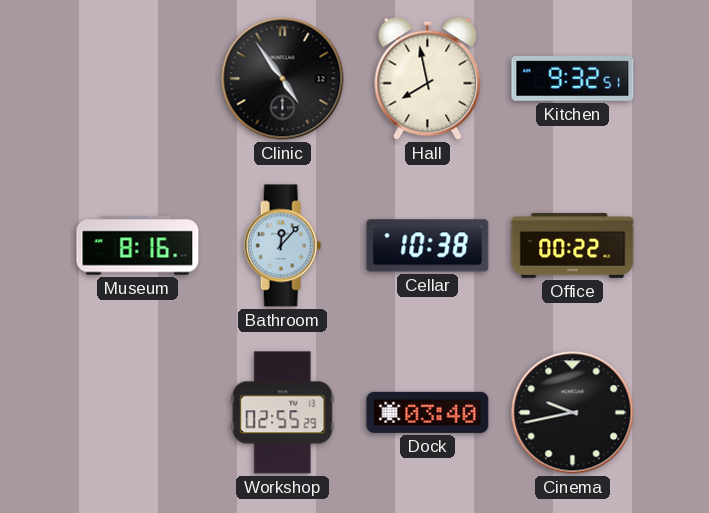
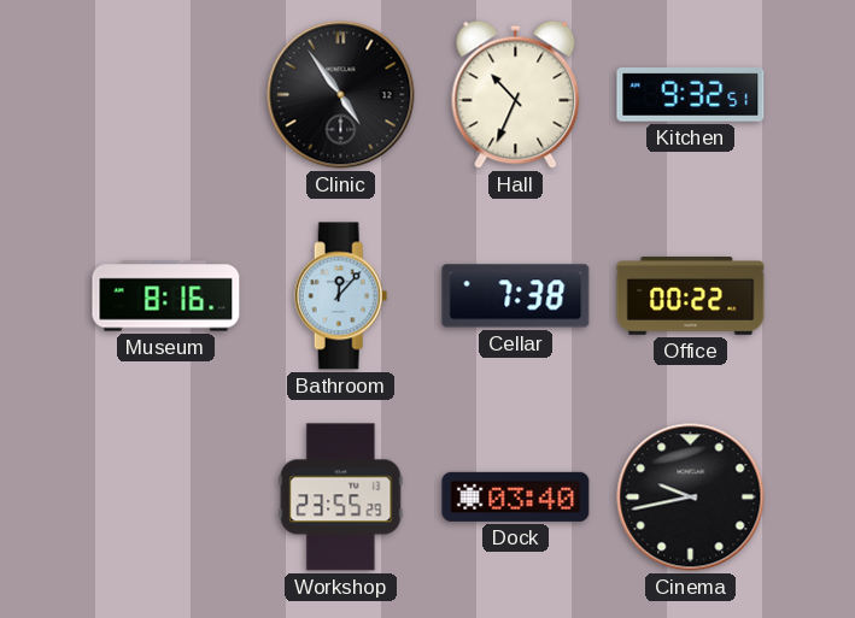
Hall: 7:58 -> 10:34 (516, 94)
Cellar: 10:38 -> 7:38 (516, 296)
Workshop: 02:55 -> 23:55 (341, 498)
